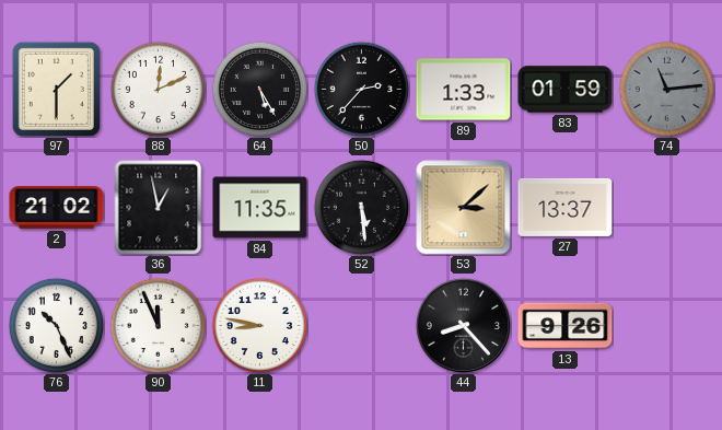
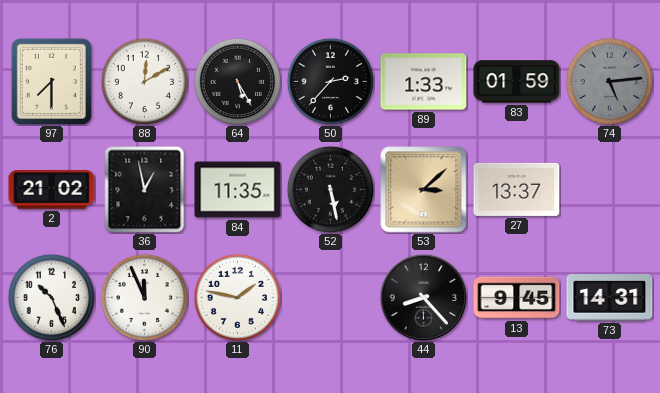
97: 1:30 -> 7:30 (51, 81)
88: 12:11 -> 12:10 (144, 81)
74: 11:14 -> 5:14 (609, 81)
52: 5:29 -> 5:28 (330, 189)
11: 8:47 -> 1:47 (237, 297)
13: 9:26 -> 9:45 (517, 298)
73: none -> 14:31 (610, 298)
